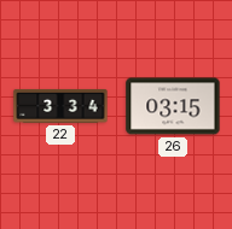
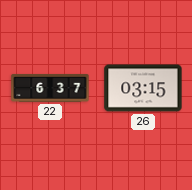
22: 3:34 -> 6:37 (50, 88)
